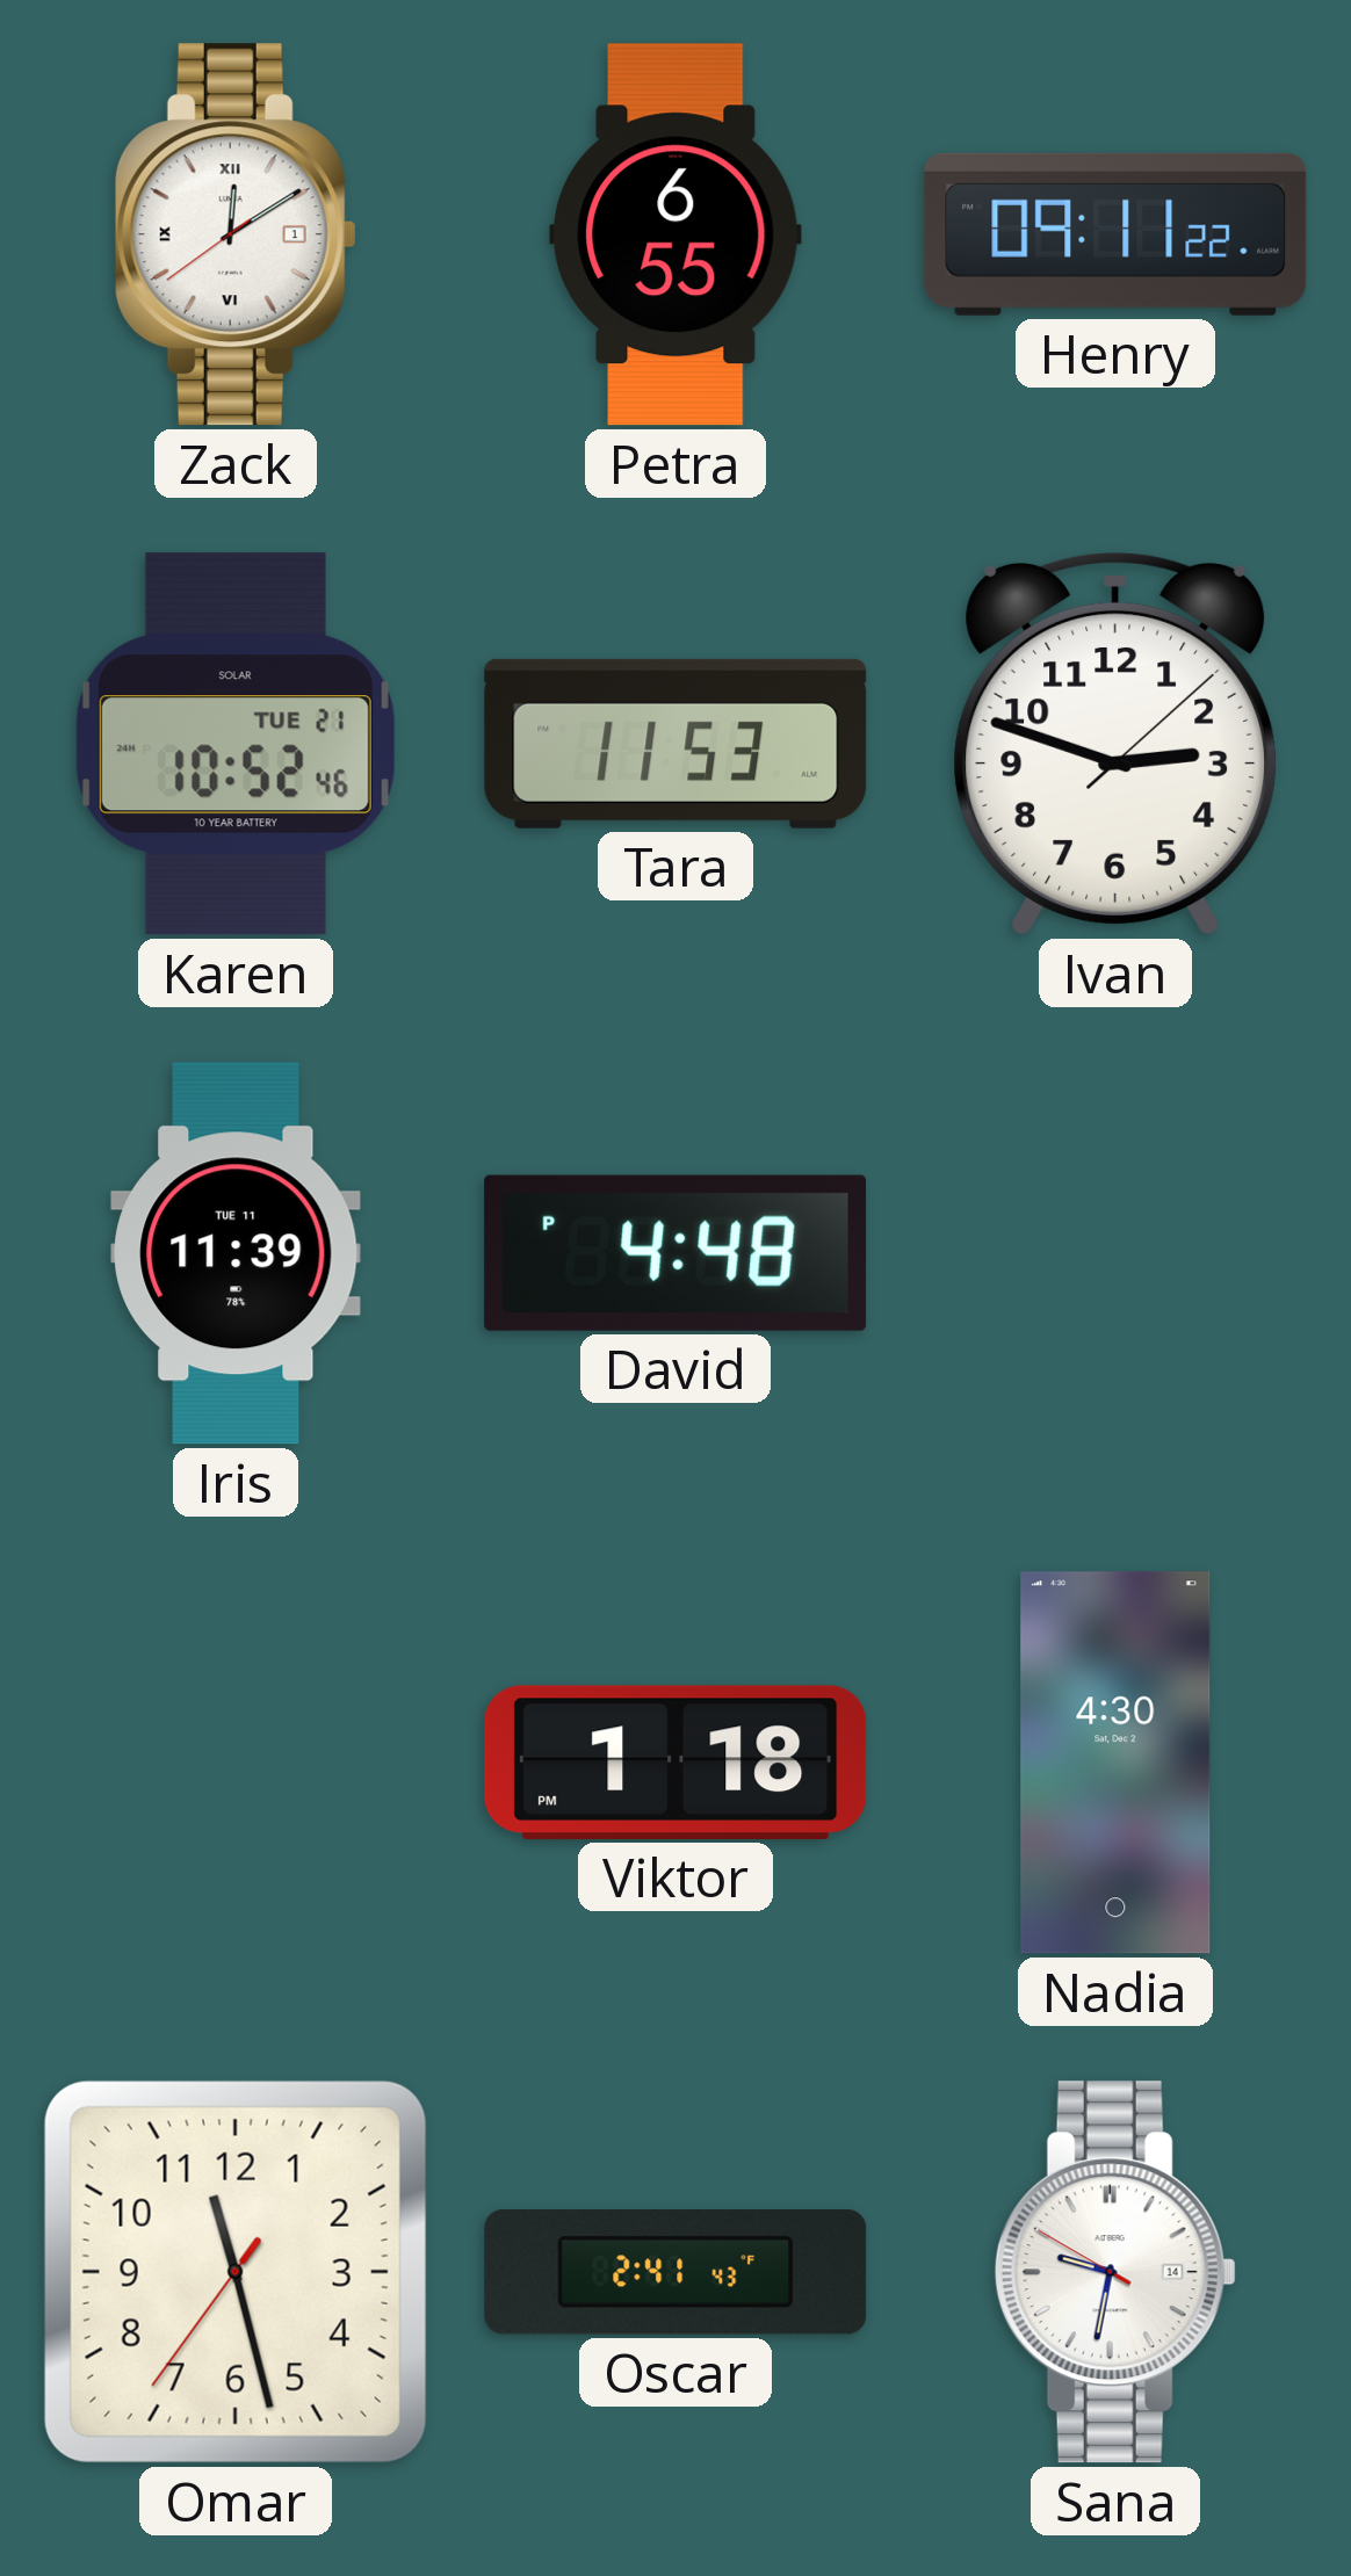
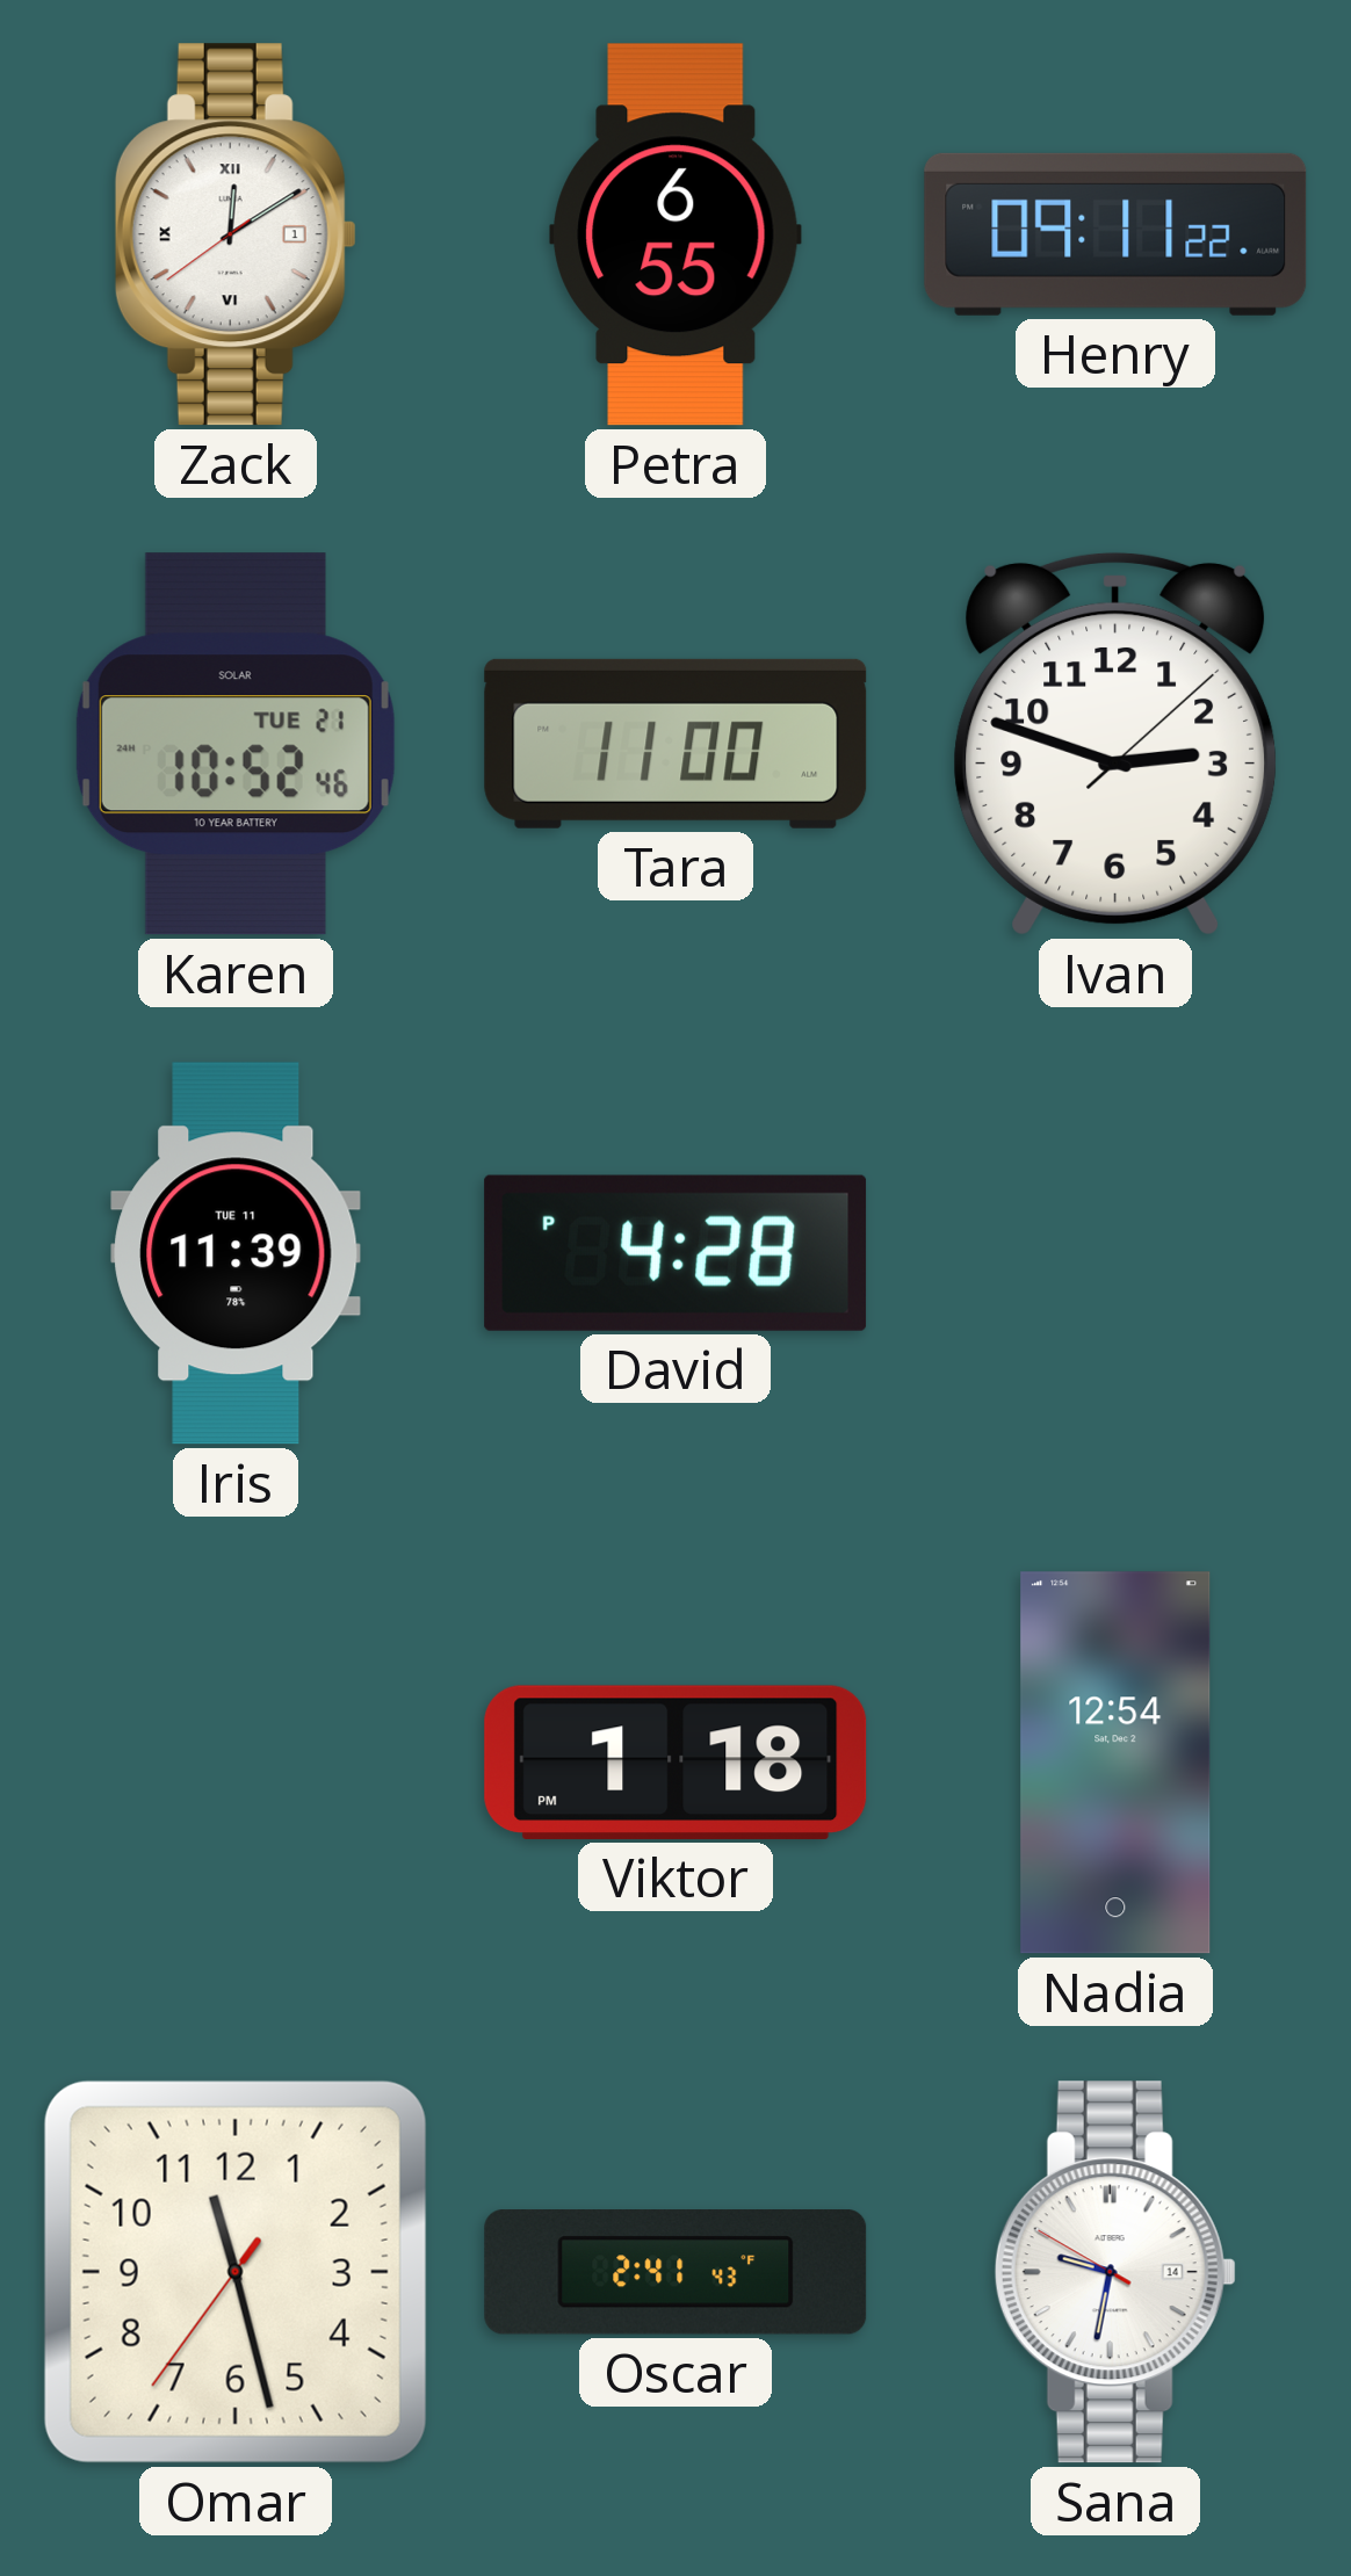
Tara: 11:53 -> 11:00 (675, 744)
David: 4:48 -> 4:28 (675, 1253)
Nadia: 4:30 -> 12:54 (1115, 1763)
